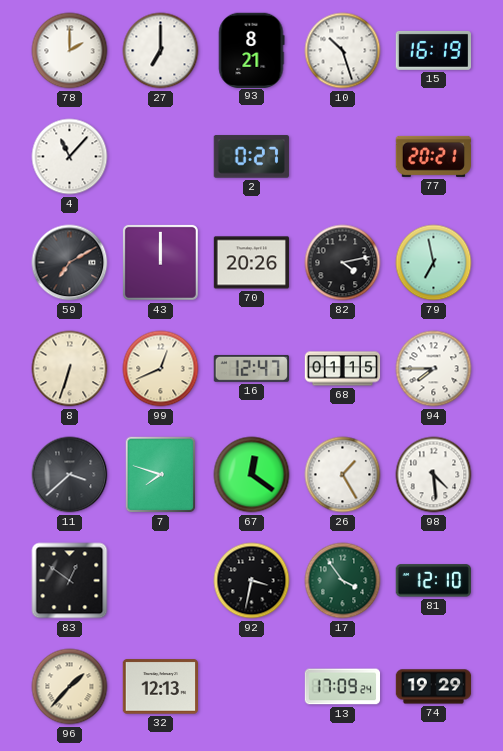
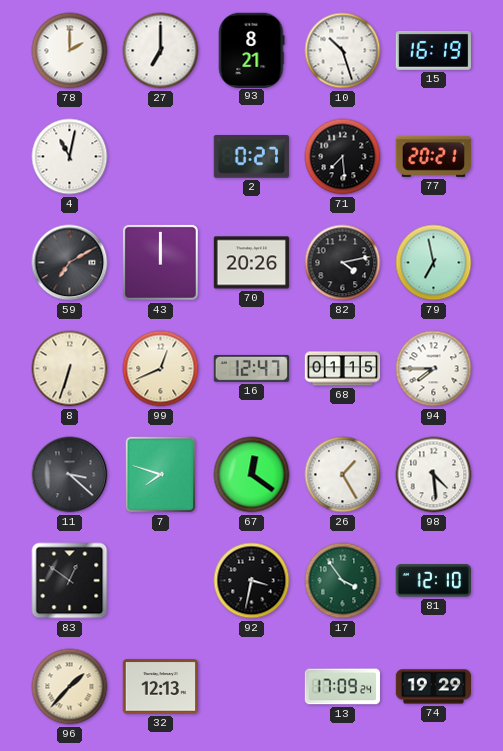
4: 11:07 -> 11:02 (70, 157)
71: none -> 7:29 (343, 157)
11: 3:38 -> 3:22 (70, 475)
